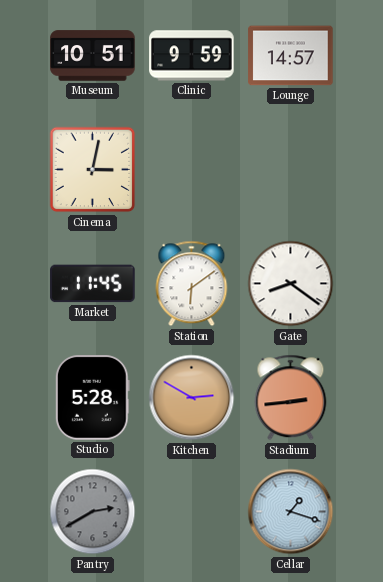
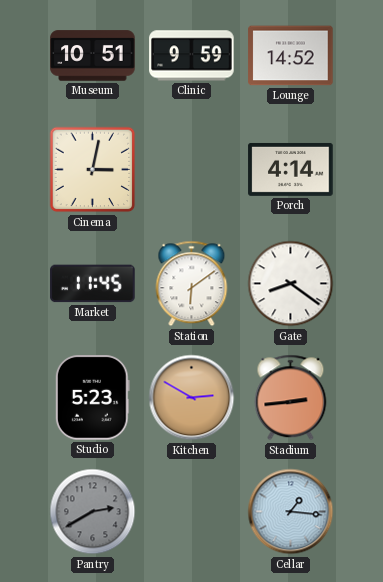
Lounge: 14:57 -> 14:52 (291, 56)
Porch: none -> 4:14 (291, 169)
Studio: 5:28 -> 5:23 (92, 398)
Cellar: 1:18 -> 1:16 (291, 512)
